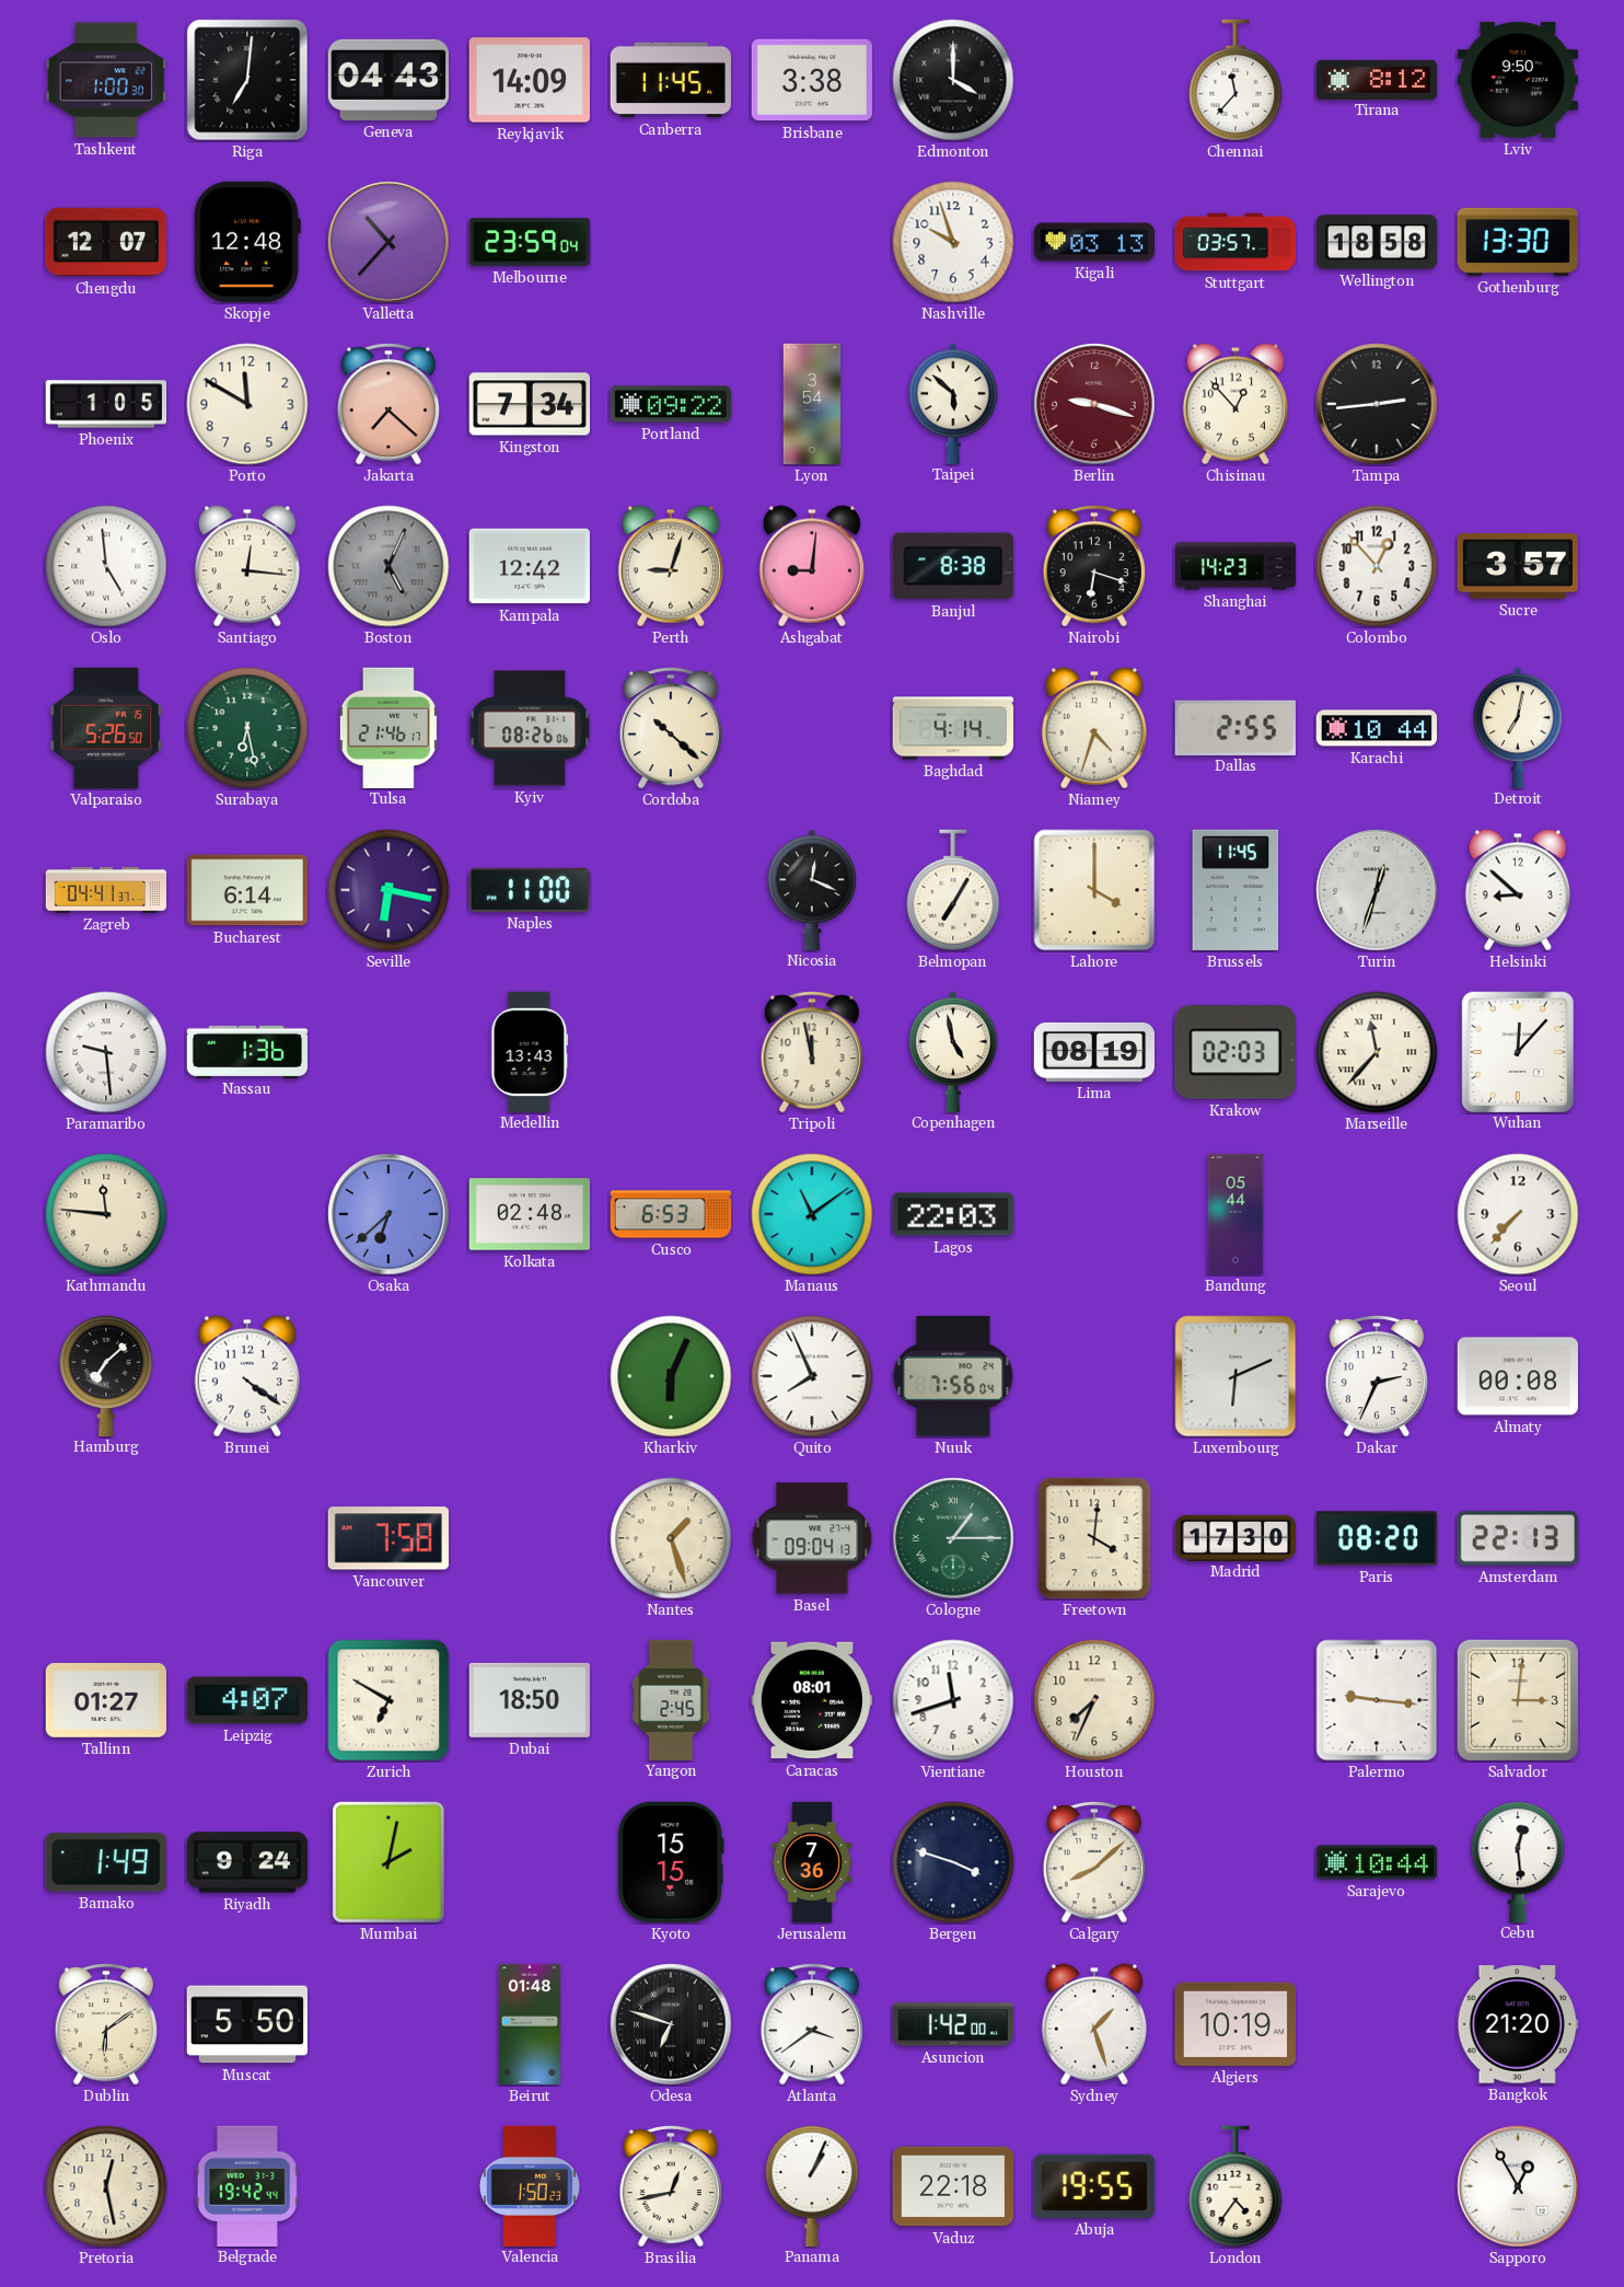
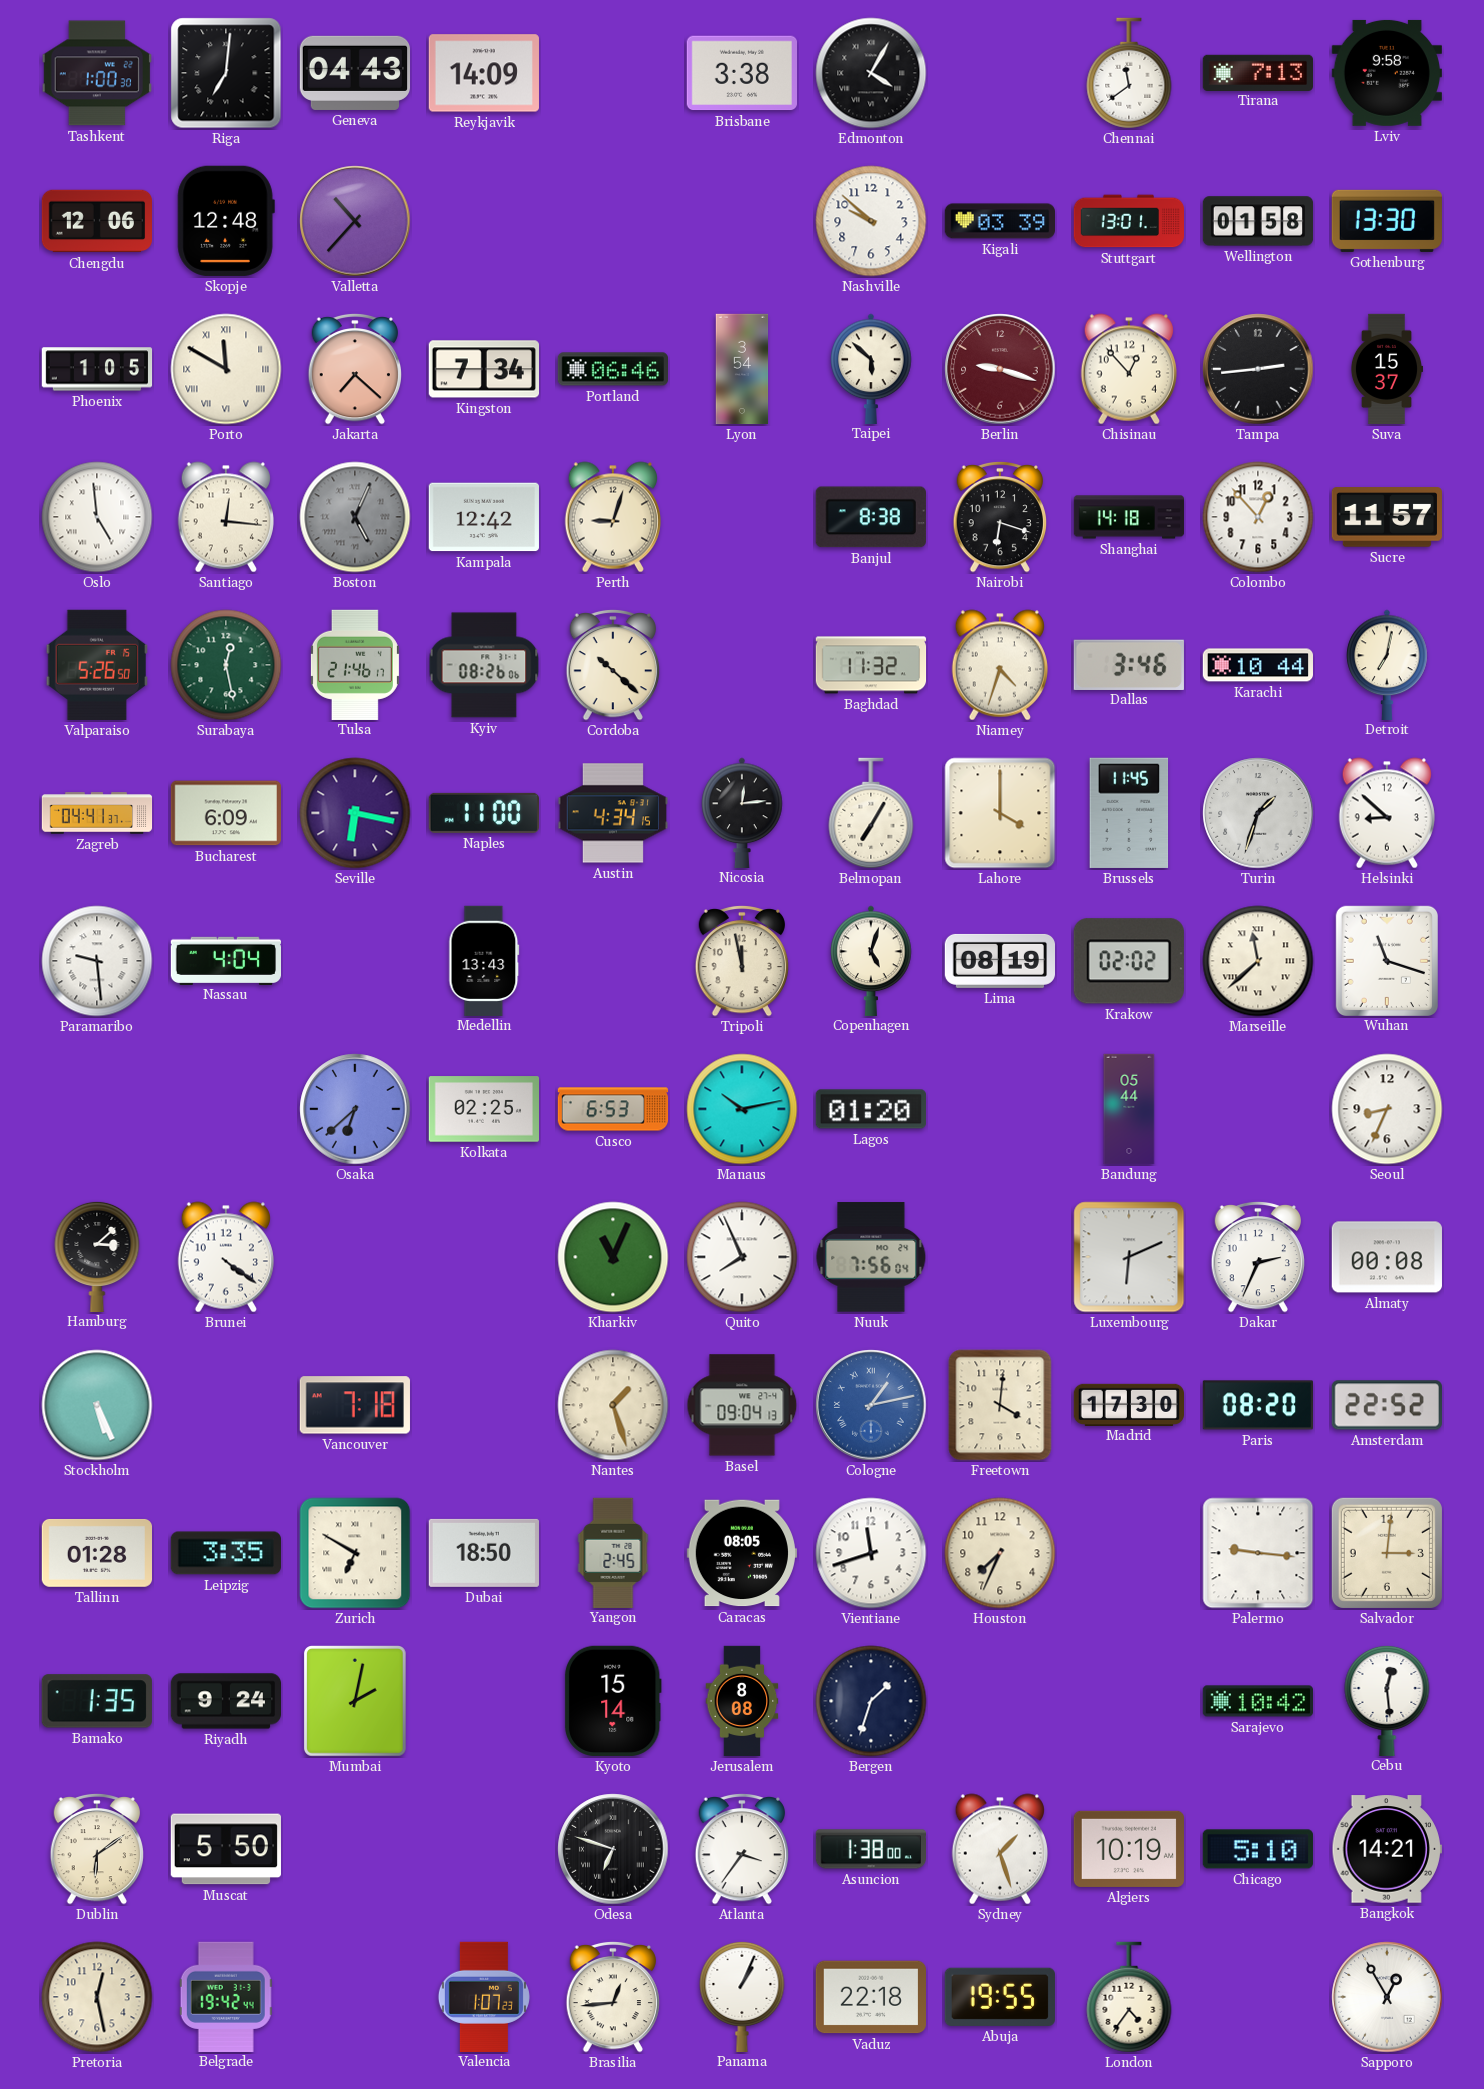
Canberra: 11:45 -> none (671, 80)
Edmonton: 4:00 -> 4:05 (871, 73)
Chennai: 11:37 -> 11:39 (1129, 73)
Tirana: 8:12 -> 7:13 (1257, 72)
Lviv: 9:50 -> 9:58 (1387, 73)
Chengdu: 12:07 -> 12:06 (96, 221)
Melbourne: 23:59 -> none (529, 242)
Nashville: 9:57 -> 9:52 (871, 221)
Kigali: 03:13 -> 03:39 (999, 221)
Stuttgart: 03:57 -> 13:01 (1128, 221)
Wellington: 18:58 -> 01:58 (1258, 221)
Porto numerals: Arabic -> Roman (226, 369)
Portland: 09:22 -> 06:46 (612, 369)
Suva: none -> 15:37 (1386, 369)
Ashgabat: 9:01 -> none (812, 566)
Shanghai: 14:23 -> 14:18 (1129, 517)
Sucre: 3:57 -> 11:57 (1386, 517)
Surabaya: 6:28 -> 12:28 (226, 665)
Baghdad: 4:14 -> 11:32 (871, 665)
Dallas: 2:55 -> 3:46 (1129, 664)
Bucharest: 6:14 -> 6:09 (225, 813)
Austin: none -> 4:34 (612, 813)
Nicosia: 12:19 -> 12:14 (742, 812)
Turin: 12:33 -> 1:33 (1258, 813)
Nassau: 1:36 -> 4:04 (226, 960)
Copenhagen: 4:58 -> 5:03 (871, 960)
Krakow: 02:03 -> 02:02 (1129, 961)
Marseille: 11:37 -> 11:38 (1258, 961)
Wuhan: 12:07 -> 11:18 (1387, 960)
Kathmandu: 11:46 -> none (106, 1214)
Kolkata: 02:48 -> 02:25 (483, 1109)
Manaus: 11:09 -> 10:13 (742, 1109)
Lagos: 22:03 -> 01:20 (871, 1109)
Seoul: 7:37 -> 8:34 (1387, 1109)
Hamburg: 7:08 -> 3:08 (97, 1256)
Kharkiv: 6:04 -> 11:04 (613, 1257)
Stockholm: none -> 5:26 (97, 1405)
Vancouver: 7:58 -> 7:18 (355, 1405)
Cologne: 1:15 -> 1:13 (871, 1405)
Cologne dial: green -> blue (871, 1405)
Amsterdam: 22:13 -> 22:52 (1387, 1405)
Tallinn: 01:27 -> 01:28 (96, 1553)
Leipzig: 4:07 -> 3:35 (226, 1553)
Caracas: 08:01 -> 08:05 (741, 1553)
Bamako: 1:49 -> 1:35 (97, 1701)
Kyoto: 15:15 -> 15:14 (613, 1701)
Jerusalem: 7:36 -> 8:08 (742, 1701)
Bergen: 3:48 -> 1:33 (871, 1701)
Calgary: 8:08 -> none (1093, 1862)
Sarajevo: 10:44 -> 10:42 (1257, 1701)
Beirut: 01:48 -> none (530, 2024)
Atlanta: 3:39 -> 3:36 (741, 1849)
Asuncion: 1:42 -> 1:38 (870, 1849)
Chicago: none -> 5:10 (1258, 1849)
Bangkok: 21:20 -> 14:21 (1386, 1849)
Valencia: 1:50 -> 1:07 (484, 1996)
Brasilia: 12:43 -> 12:44 (612, 1997)
